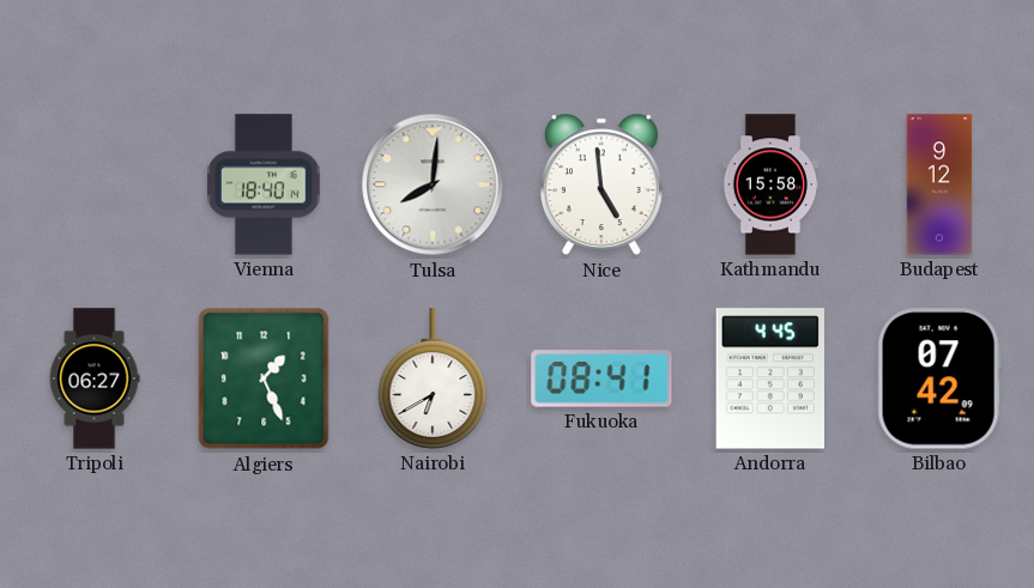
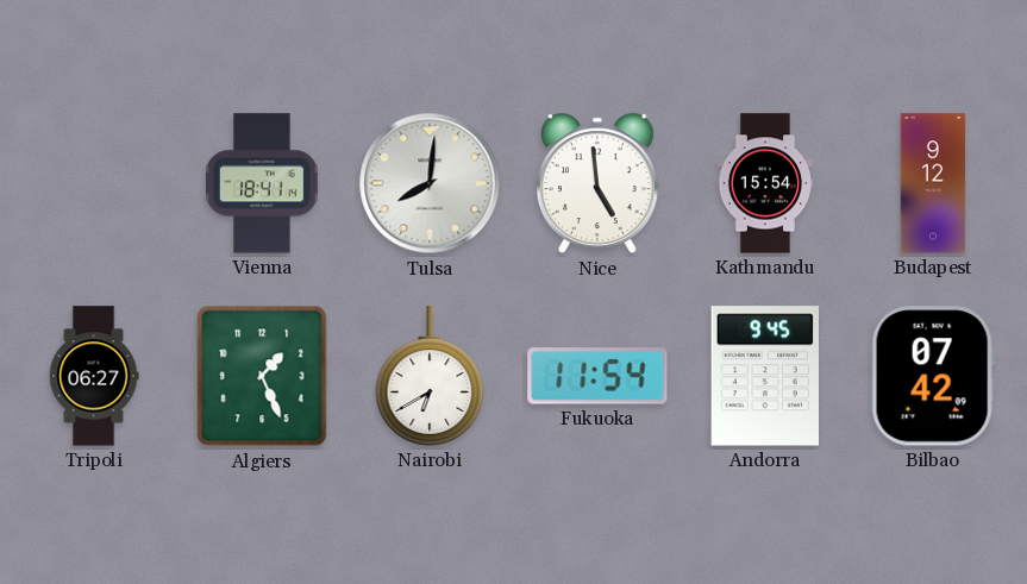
Vienna: 18:40 -> 18:41 (263, 183)
Kathmandu: 15:58 -> 15:54 (765, 183)
Fukuoka: 08:41 -> 11:54 (597, 376)
Andorra: 4:45 -> 9:45 (764, 376)
